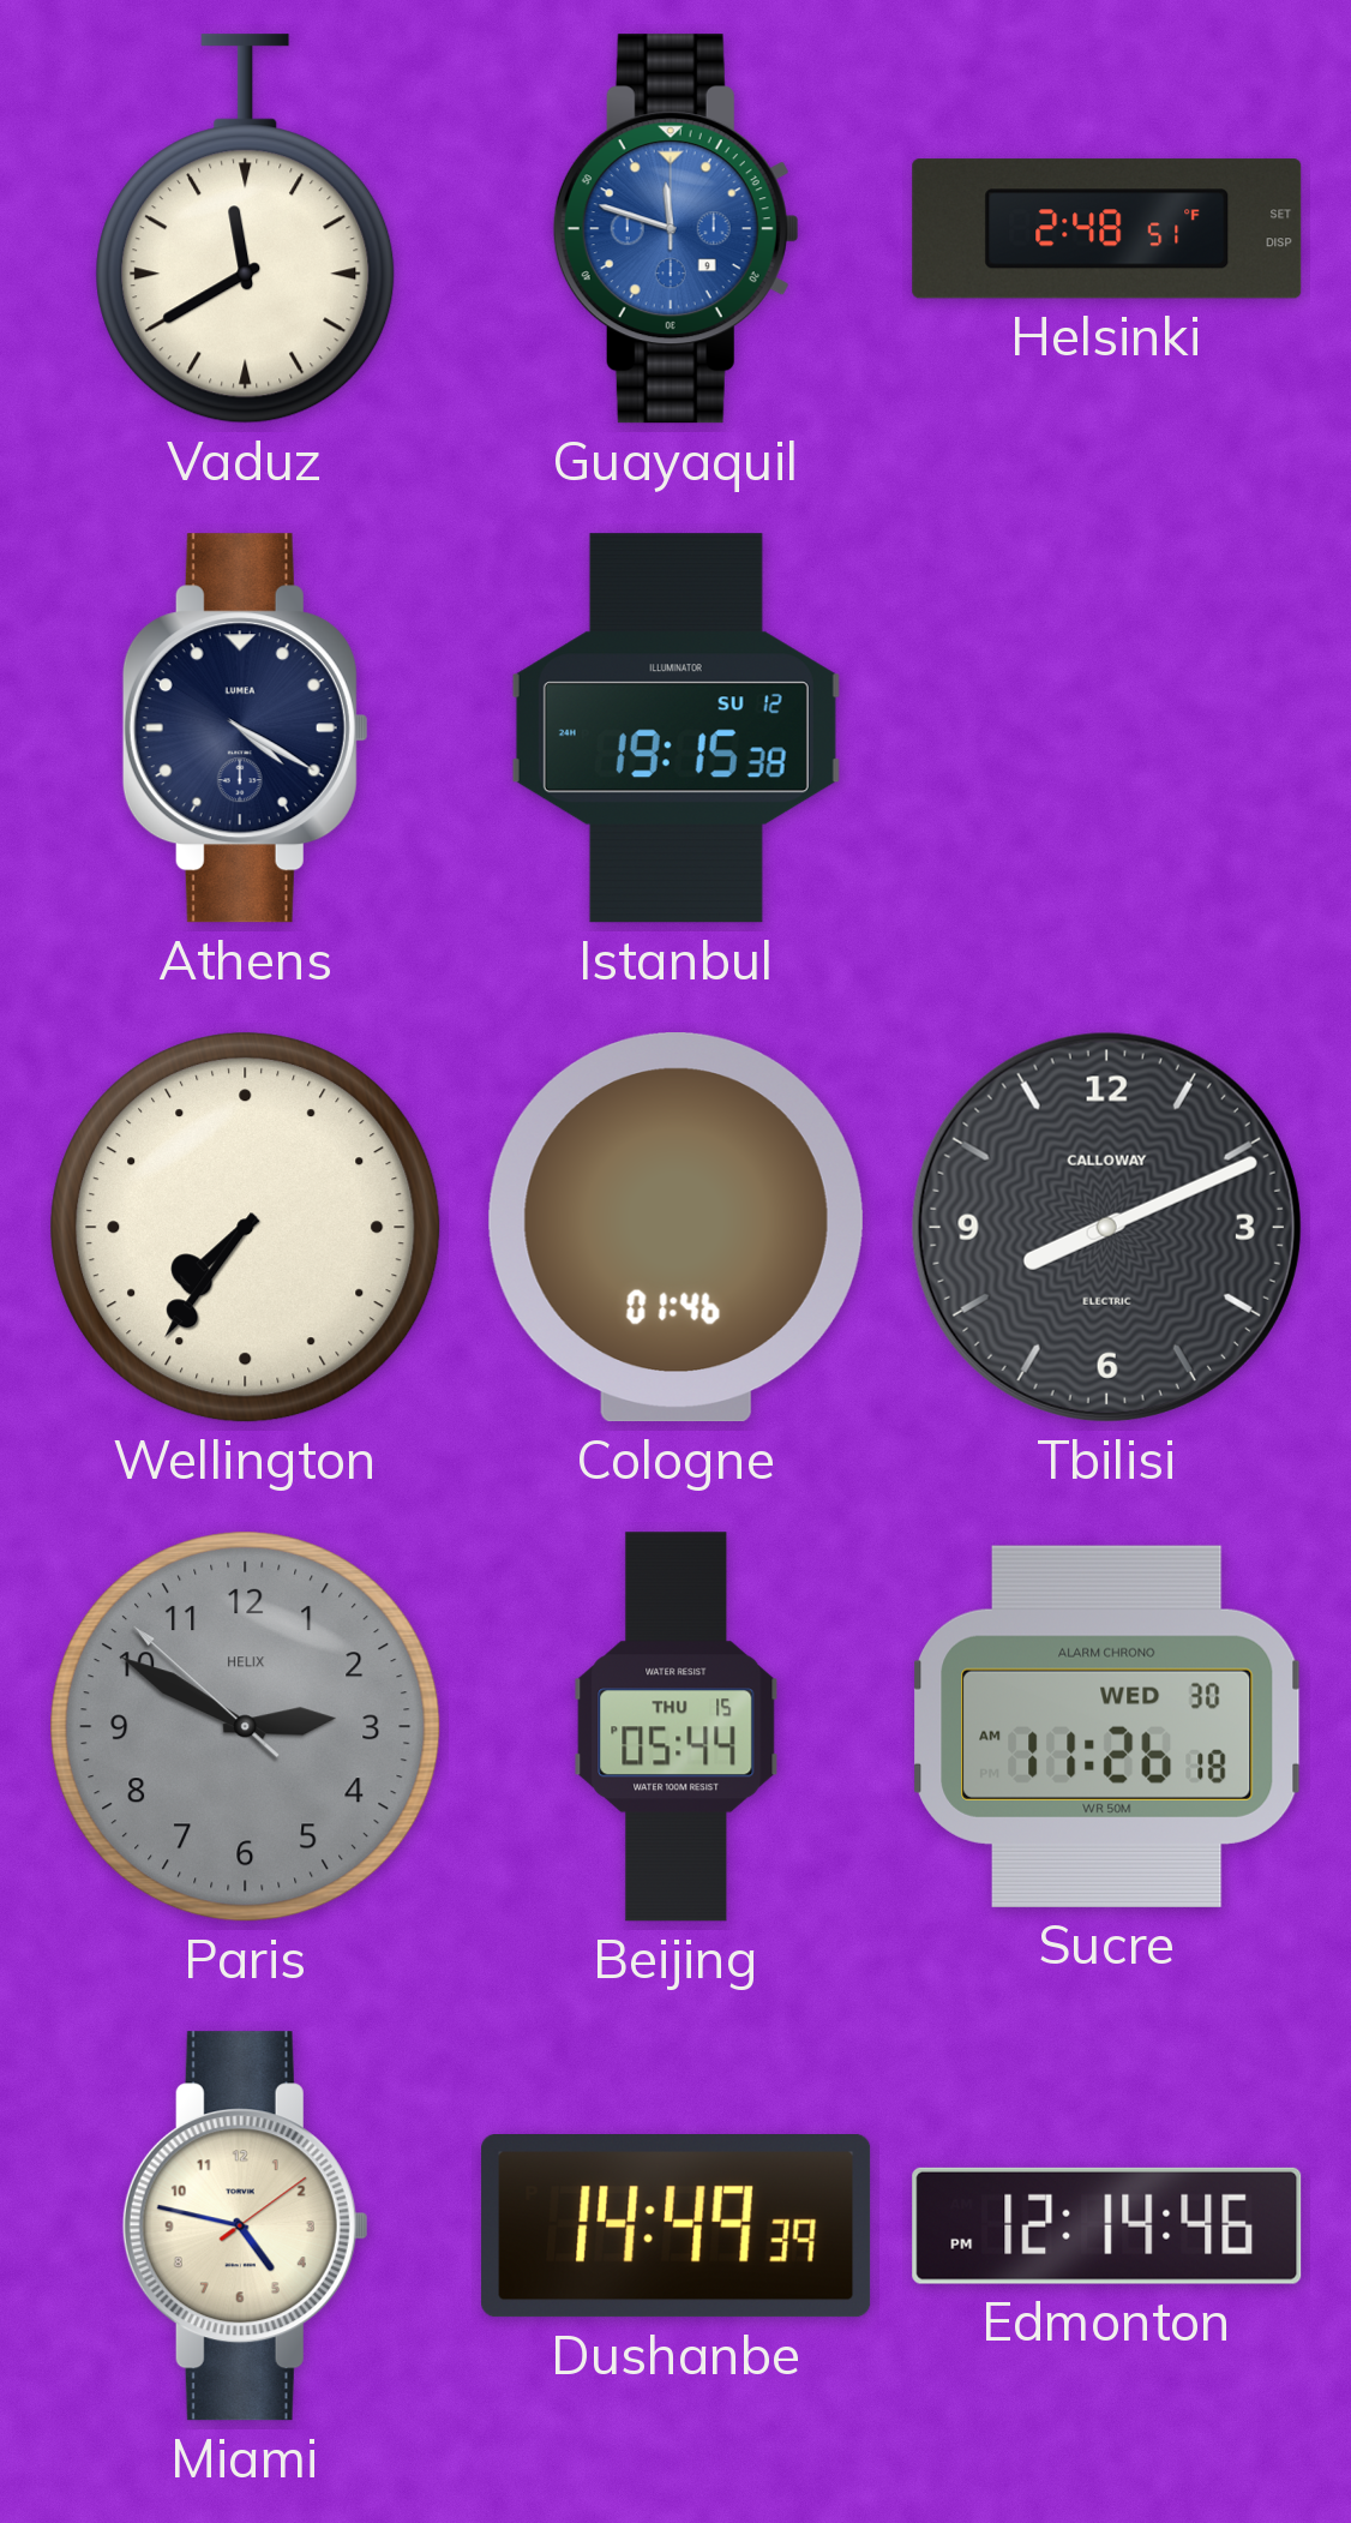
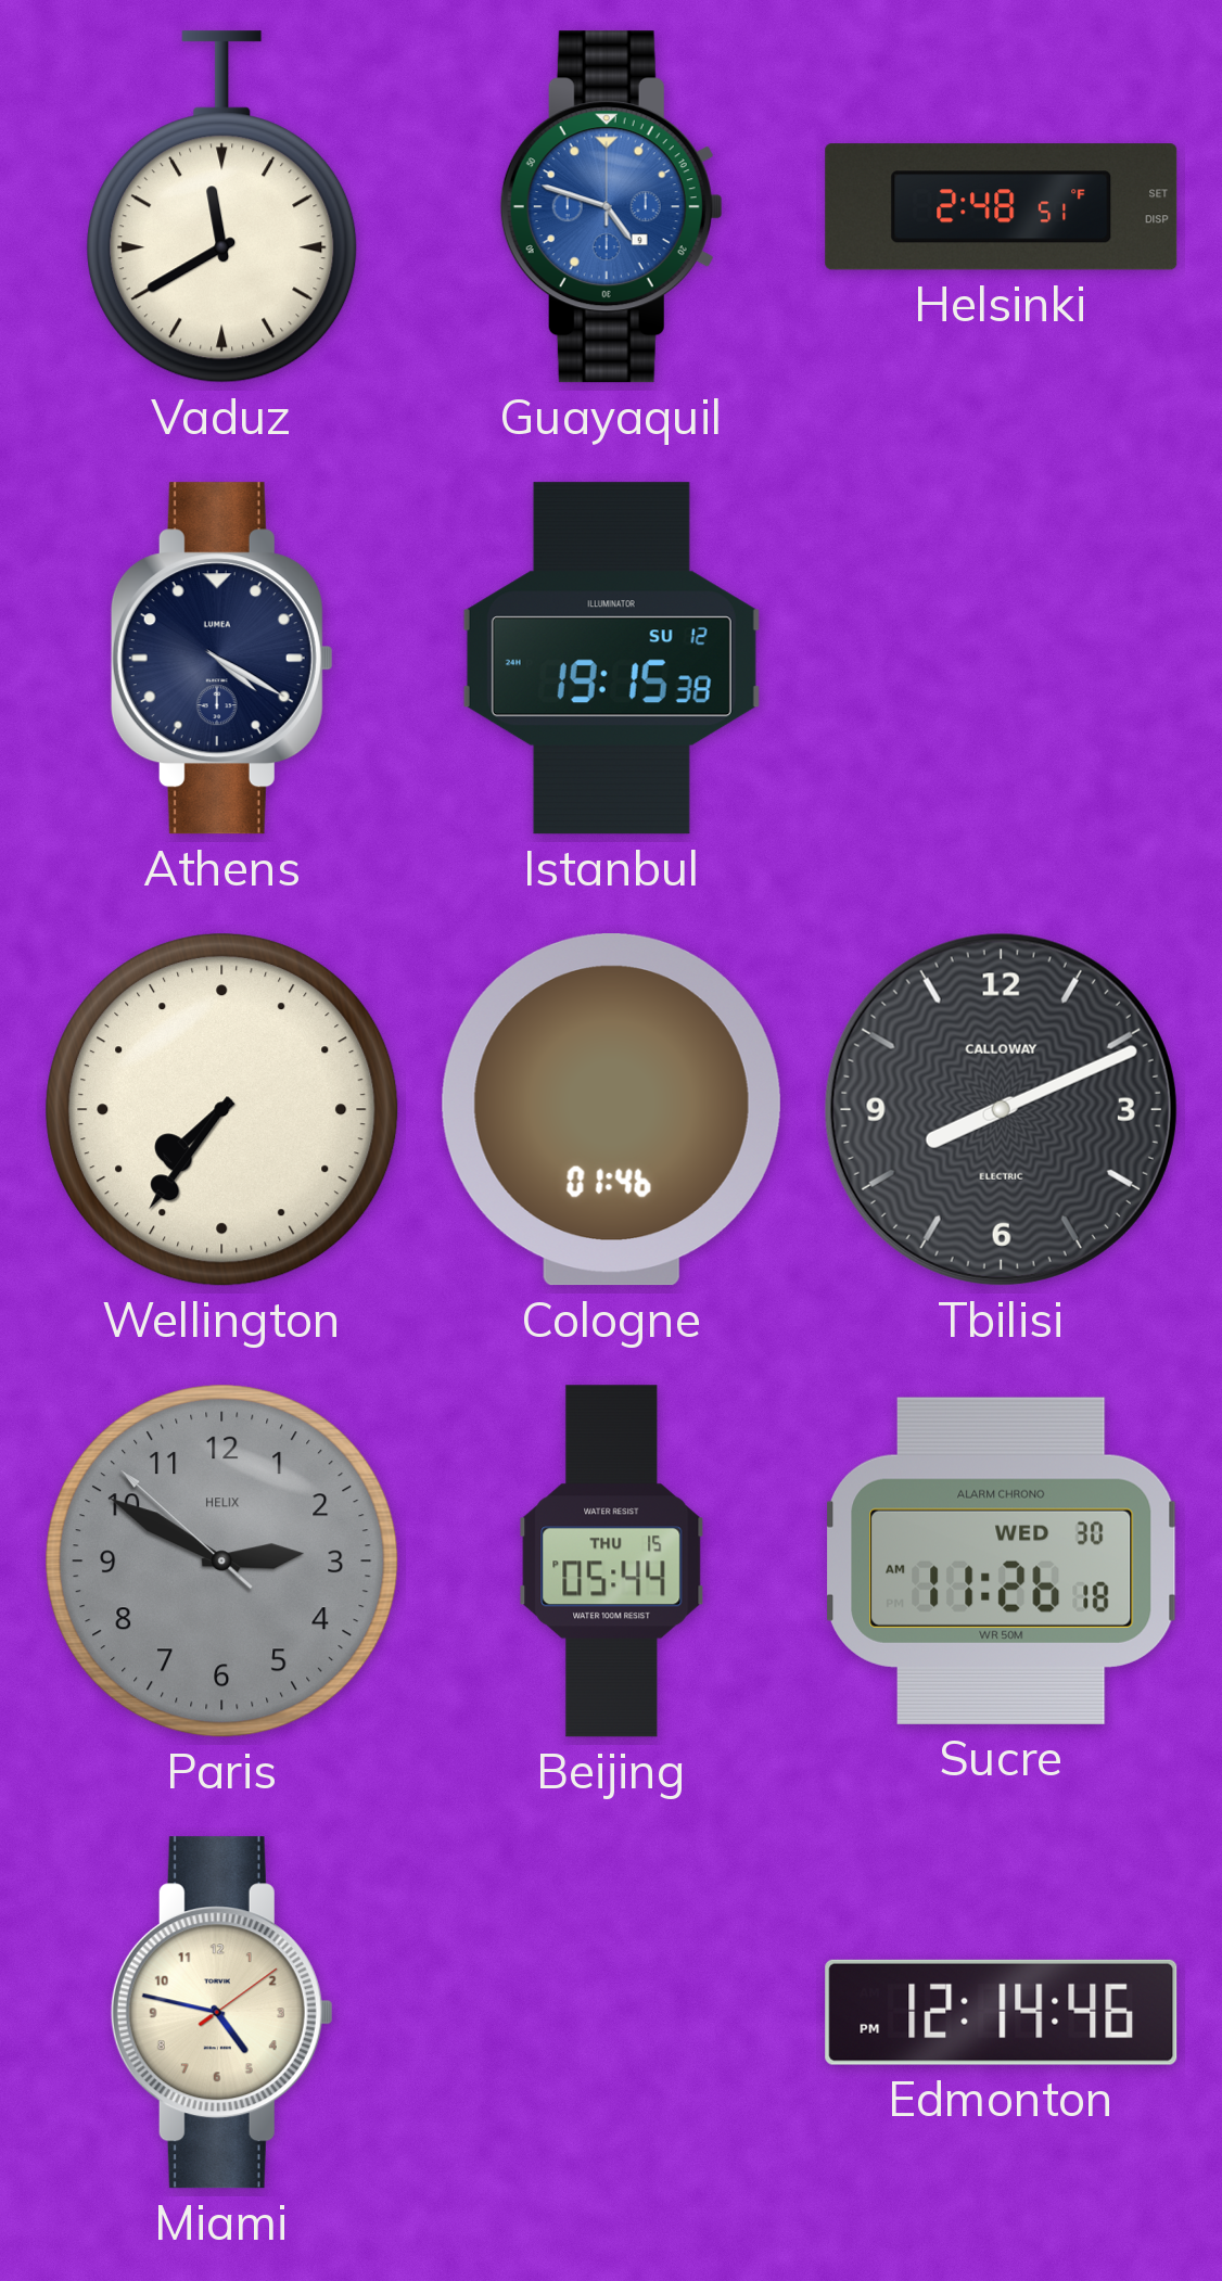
Guayaquil: 11:48 -> 4:48 (611, 207)
Dushanbe: 14:49 -> none (677, 2227)
